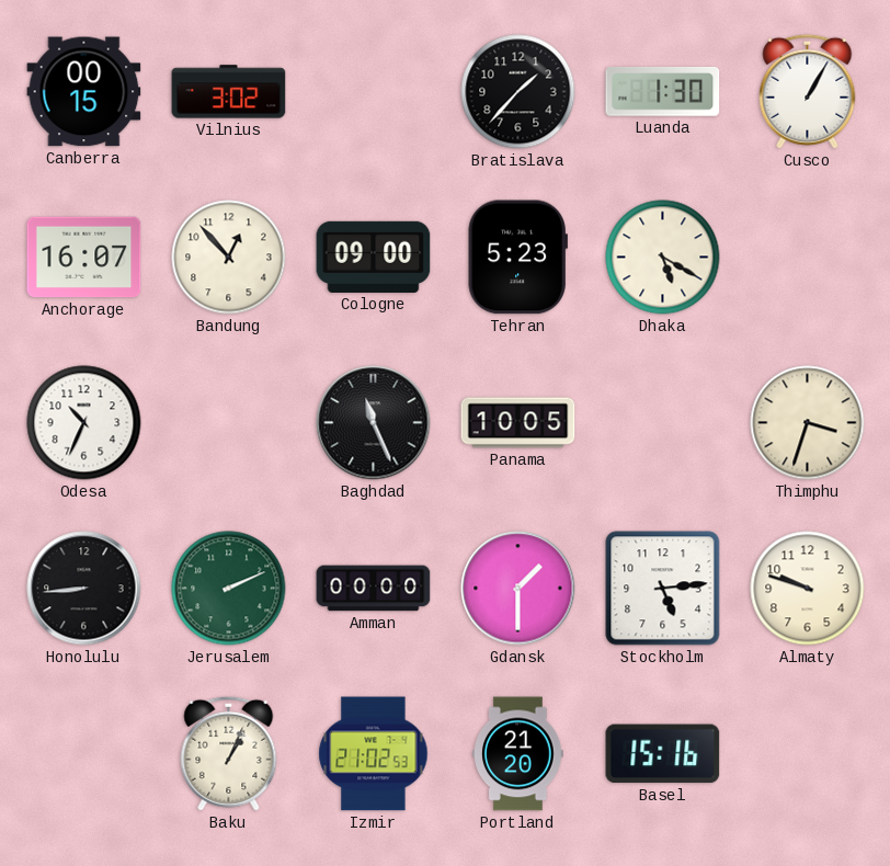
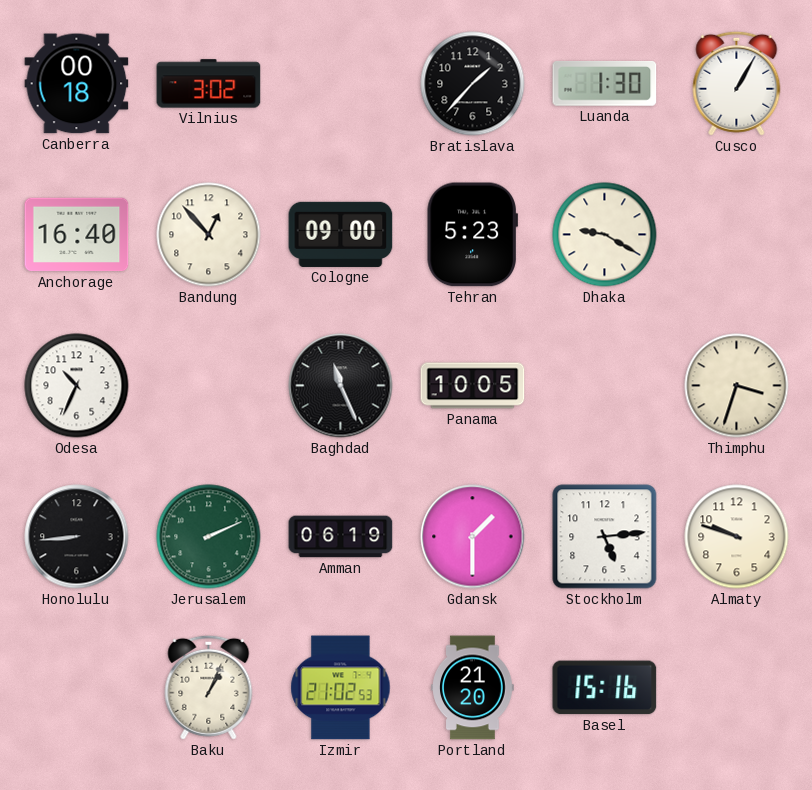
Canberra: 00:15 -> 00:18 (77, 84)
Anchorage: 16:07 -> 16:40 (77, 235)
Dhaka: 5:20 -> 9:20 (605, 235)
Amman: 00:00 -> 06:19 (341, 537)
